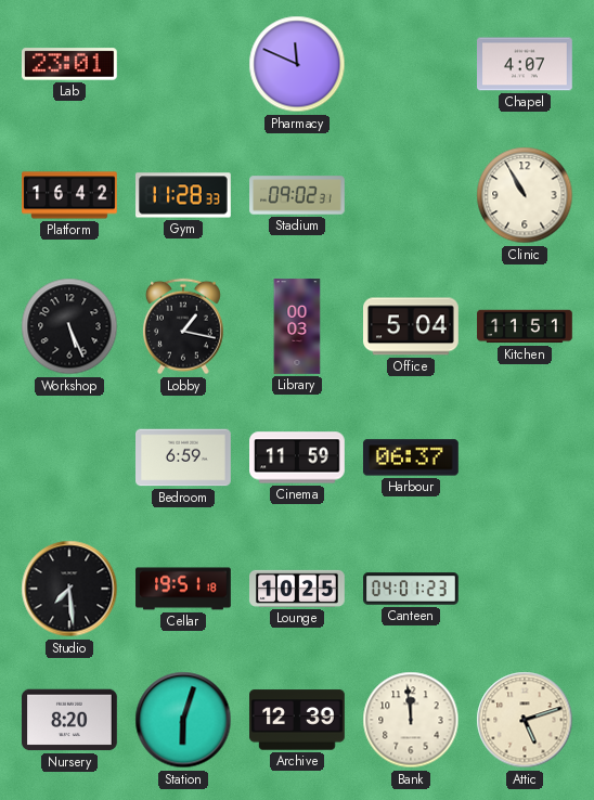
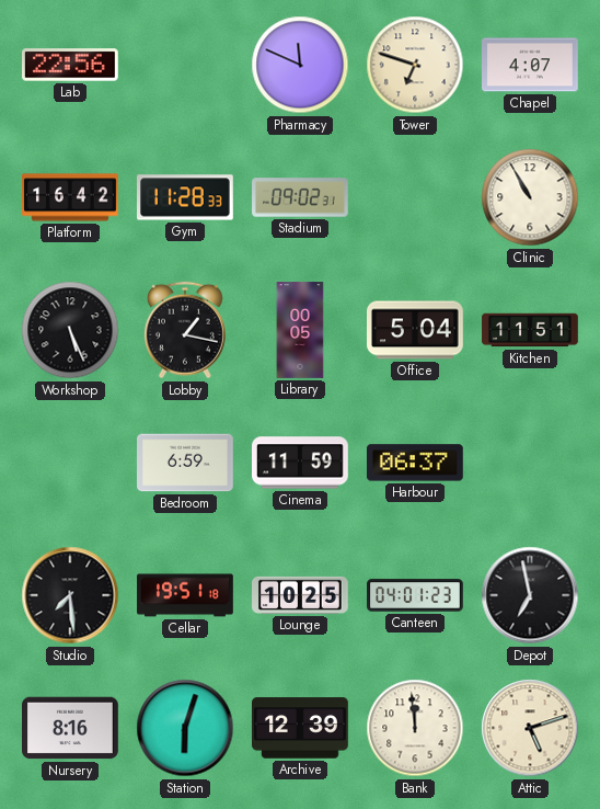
Lab: 23:01 -> 22:56 (71, 65)
Tower: none -> 6:48 (415, 65)
Library: 00:03 -> 00:05 (300, 330)
Depot: none -> 6:58 (530, 595)
Nursery: 8:20 -> 8:16 (71, 728)
